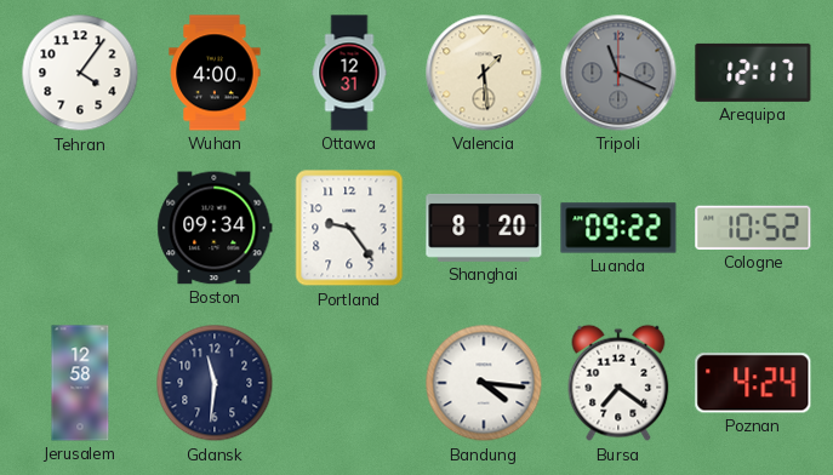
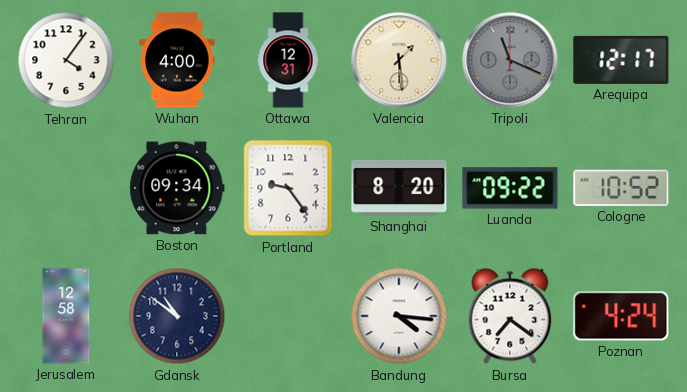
Gdansk: 11:31 -> 10:51 (177, 316)
